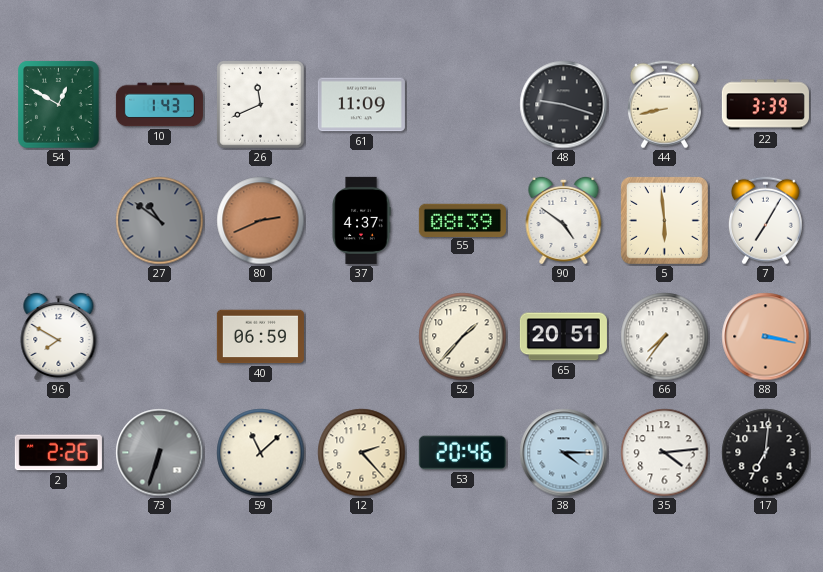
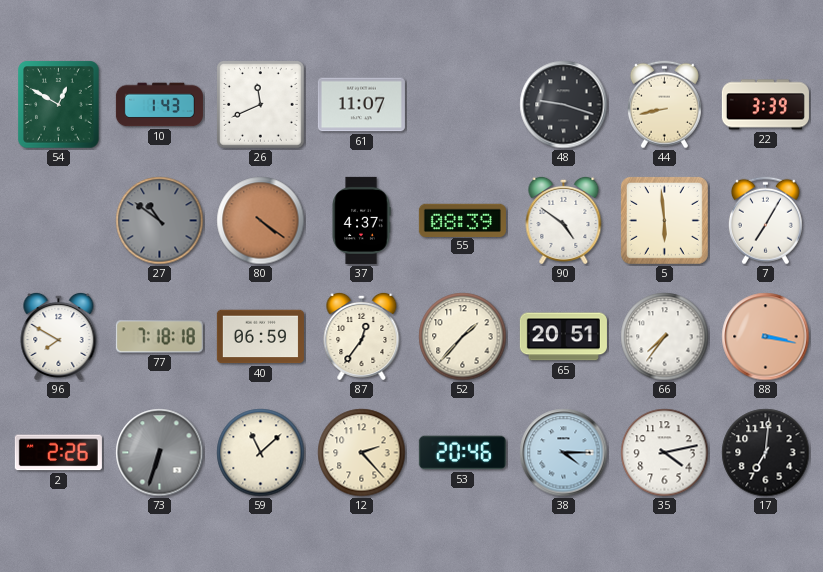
61: 11:09 -> 11:07 (361, 105)
80: 2:41 -> 4:21 (261, 221)
77: none -> 7:18 (159, 337)
87: none -> 12:36 (362, 336)
35: 4:14 -> 4:13 (665, 453)
